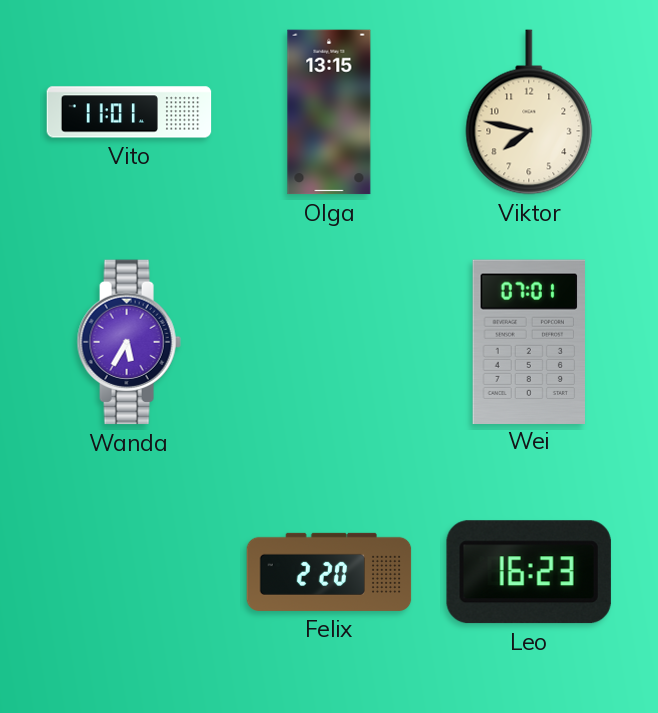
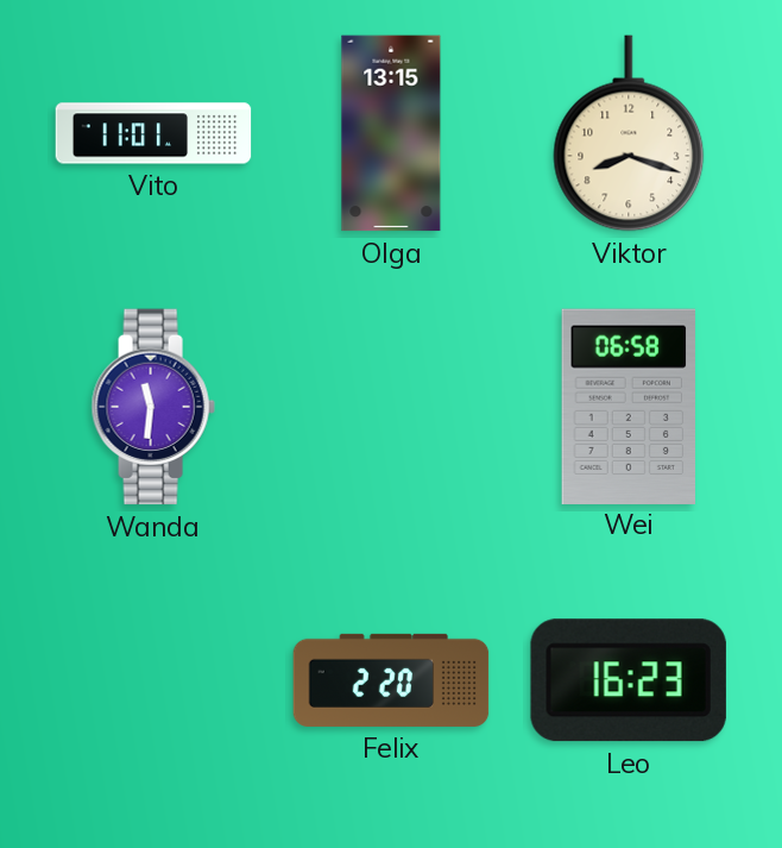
Viktor: 7:47 -> 8:18 (629, 133)
Wanda: 5:35 -> 11:31 (153, 407)
Wei: 07:01 -> 06:58 (628, 406)
